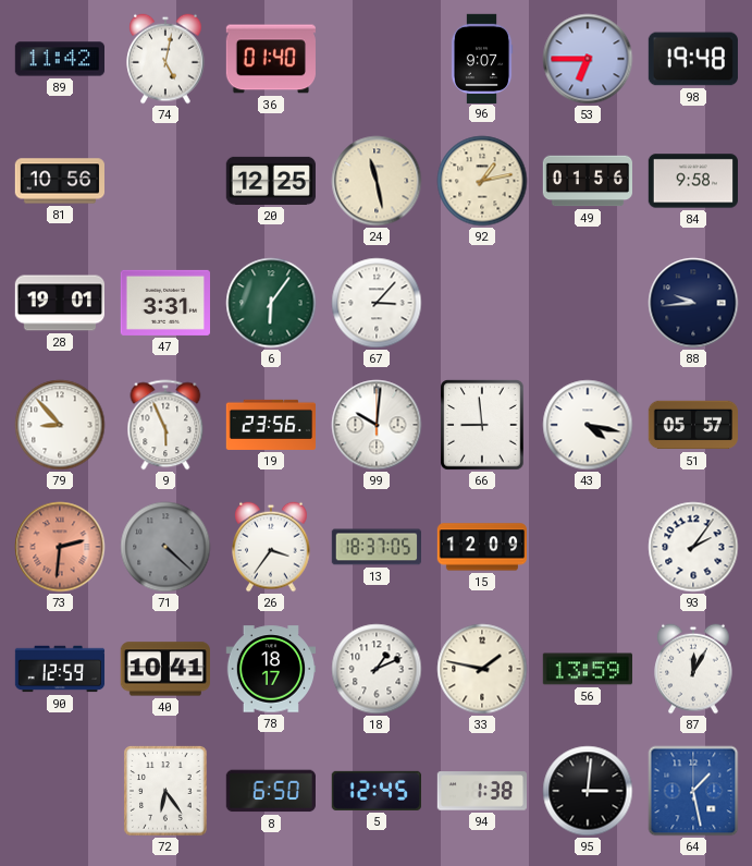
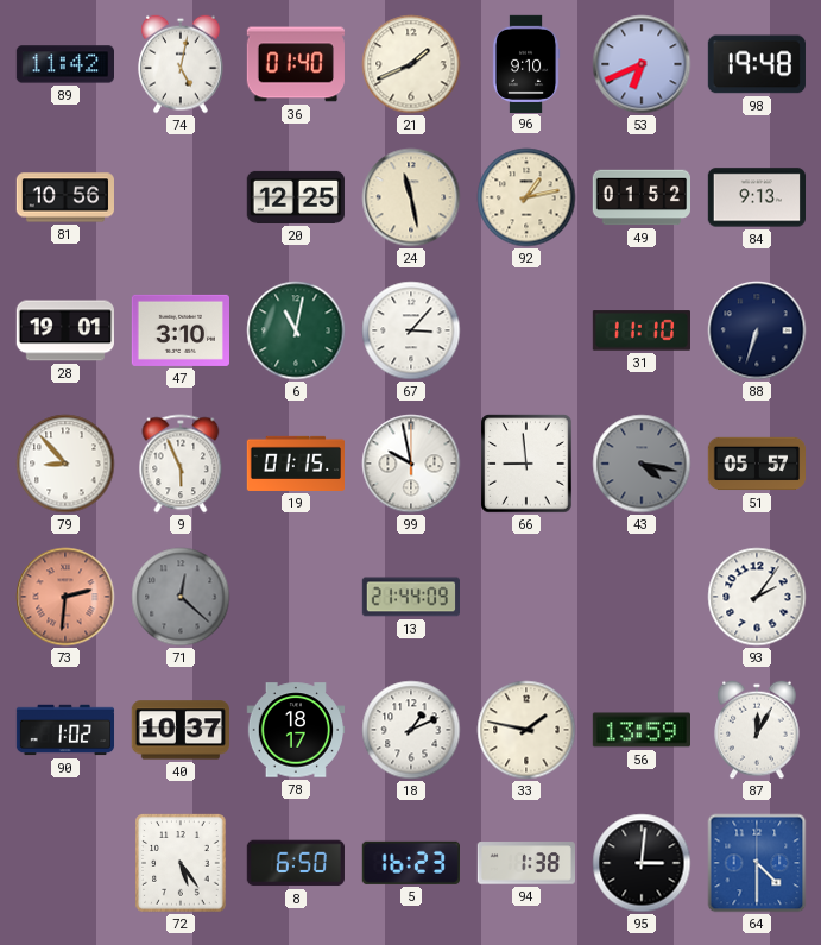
21: none -> 1:41 (411, 64)
96: 9:07 -> 9:10 (526, 63)
53: 6:45 -> 6:41 (642, 64)
49: 01:56 -> 01:52 (640, 197)
84: 9:58 -> 9:13 (756, 197)
47: 3:31 -> 3:10 (179, 330)
6: 6:06 -> 11:02 (296, 330)
31: none -> 11:10 (640, 330)
88: 9:44 -> 6:33 (757, 330)
19: 23:56 -> 01:15 (295, 464)
99: 10:01 -> 9:58 (411, 464)
43 dial: white -> grey (642, 464)
71: 4:22 -> 12:22 (181, 597)
26: 3:36 -> none (271, 547)
13: 18:37 -> 21:44 (410, 597)
15: 12:09 -> none (481, 547)
90: 12:59 -> 1:02 (65, 730)
40: 10:41 -> 10:37 (181, 730)
72: 6:24 -> 5:24 (181, 863)
5: 12:45 -> 16:23 (411, 863)
64: 1:28 -> 4:30 (757, 863)
